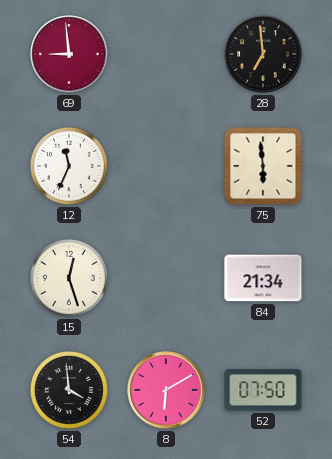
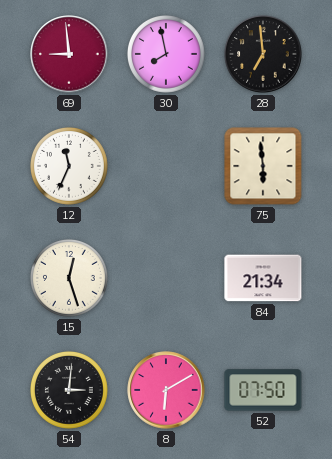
30: none -> 7:58 (166, 54)
54: 3:59 -> 3:01 (69, 390)
